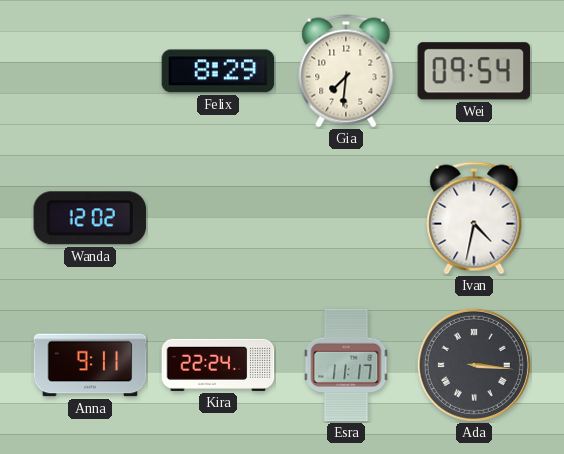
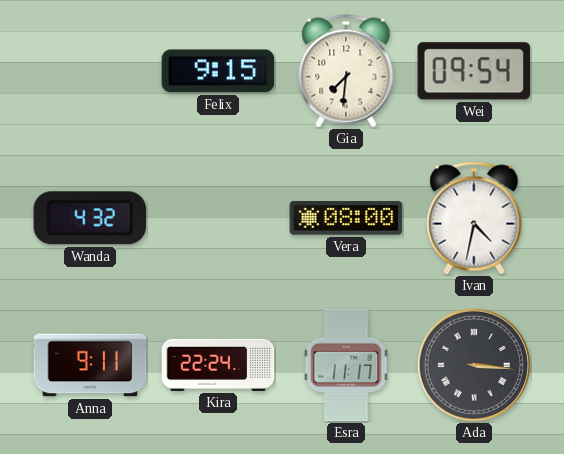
Felix: 8:29 -> 9:15 (218, 71)
Wanda: 12:02 -> 4:32 (89, 218)
Vera: none -> 08:00 (346, 218)
